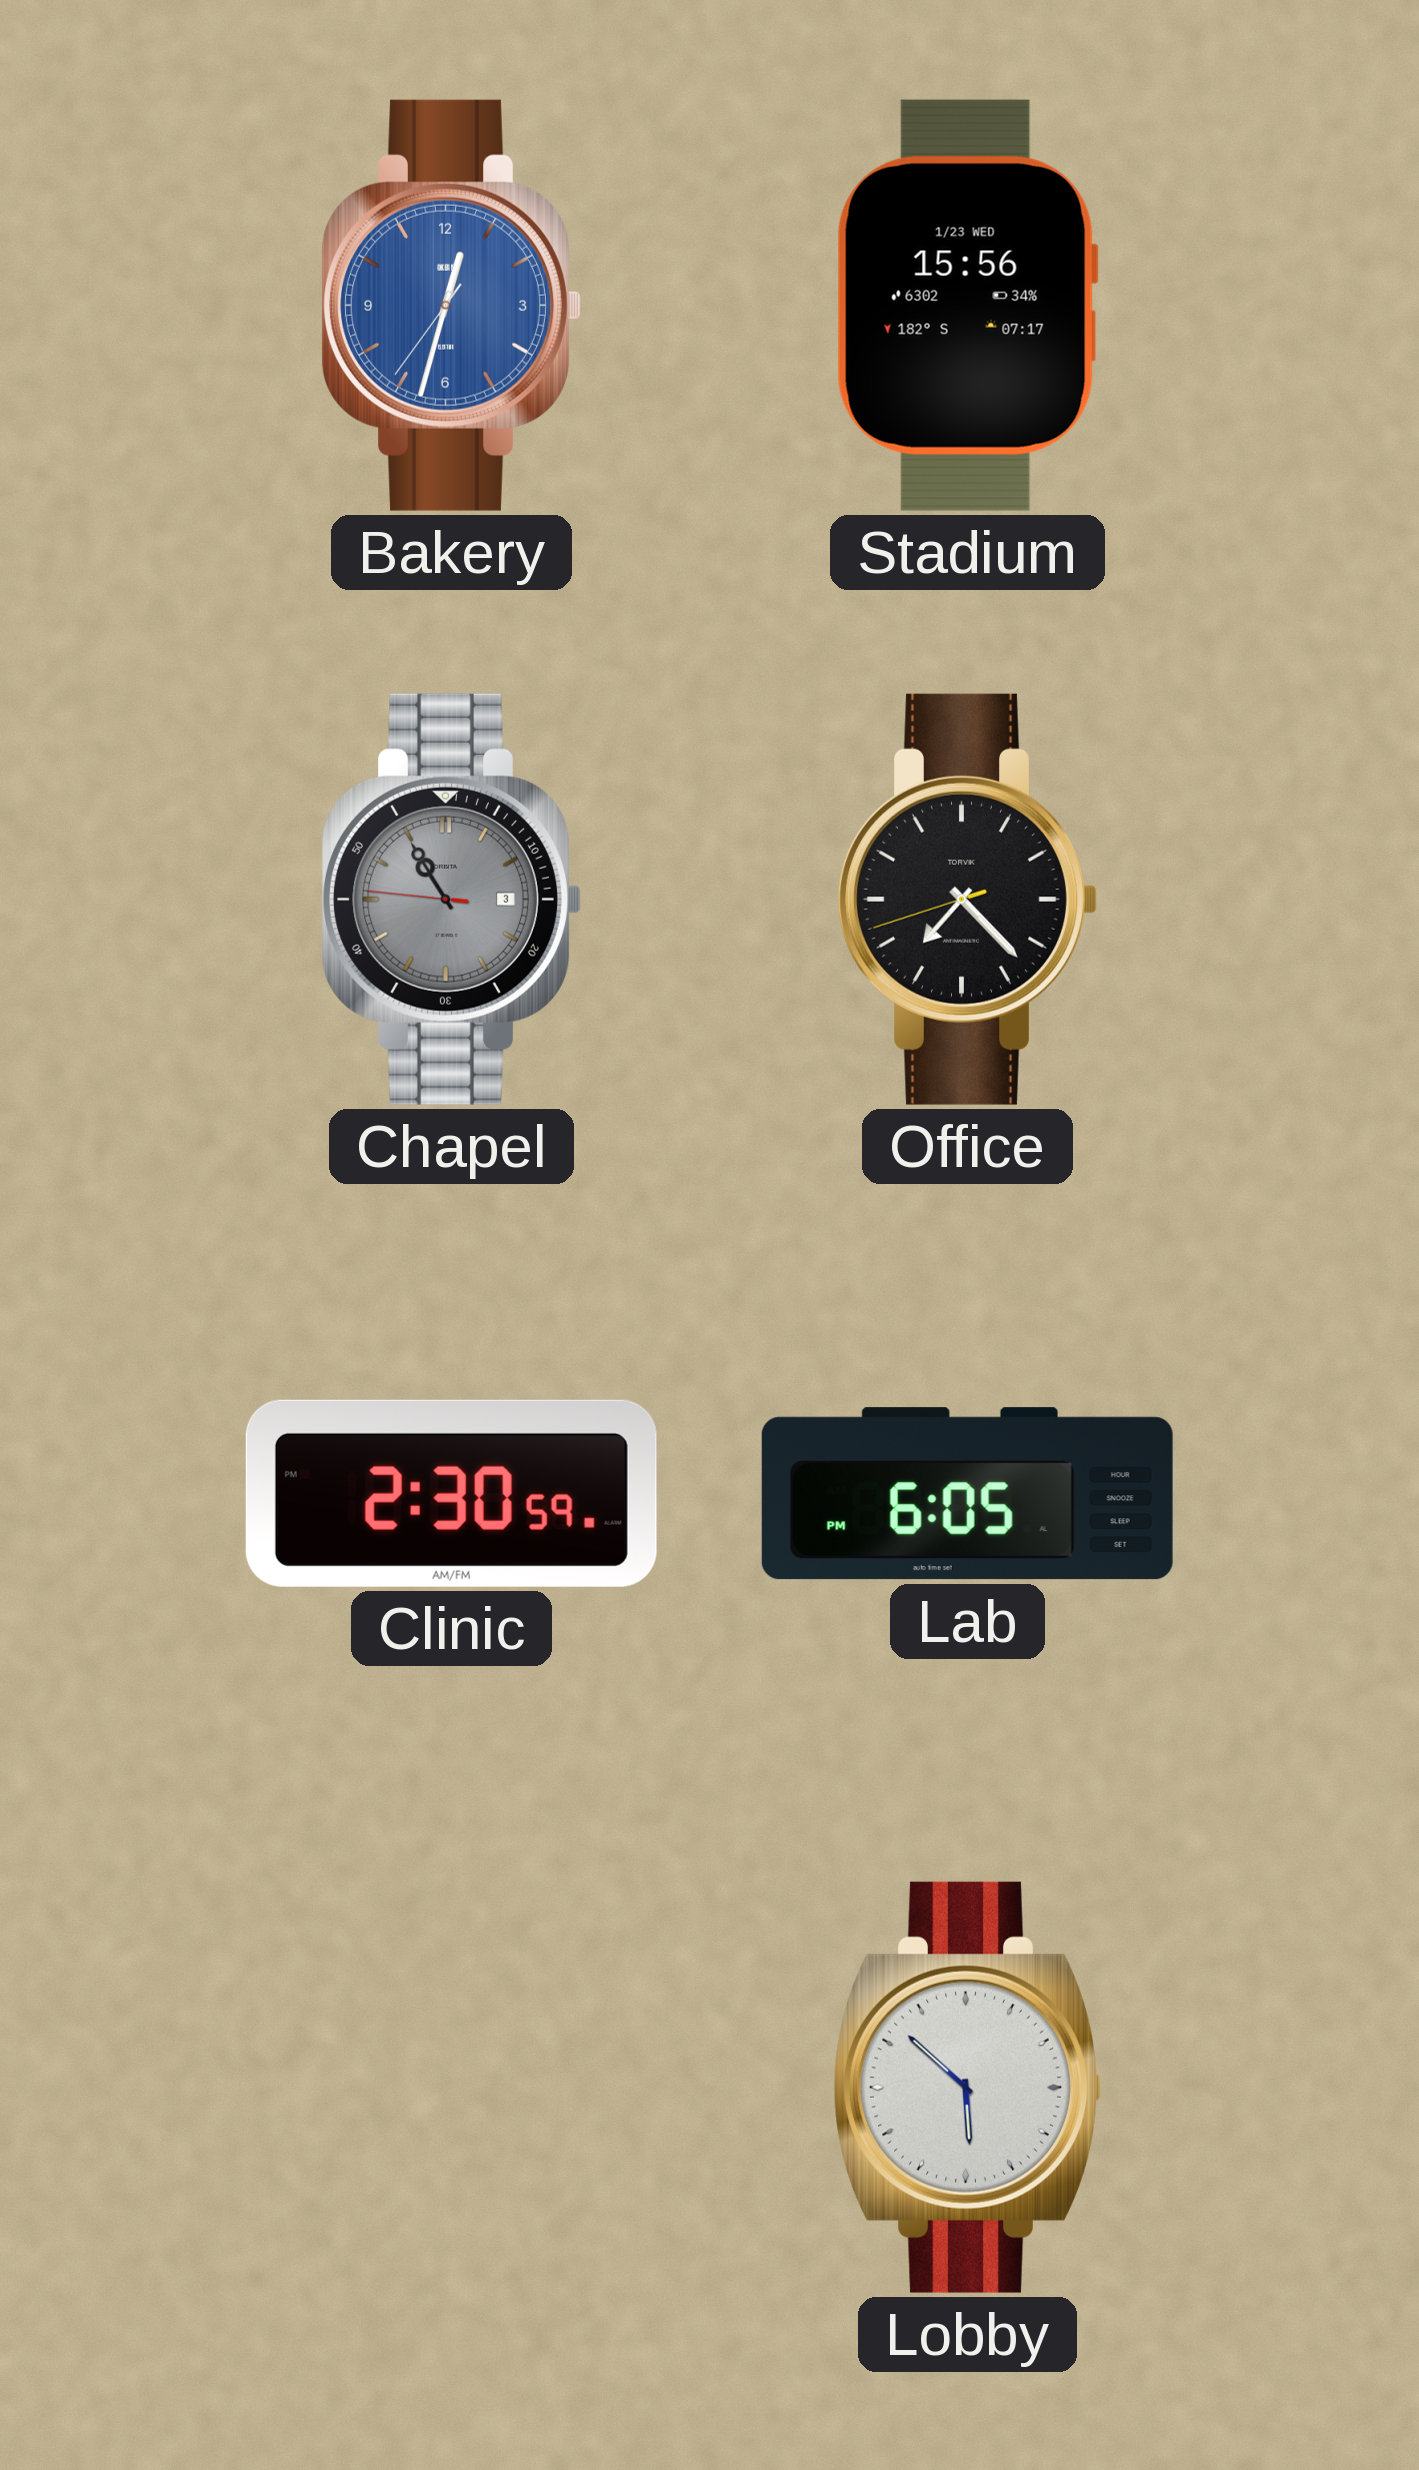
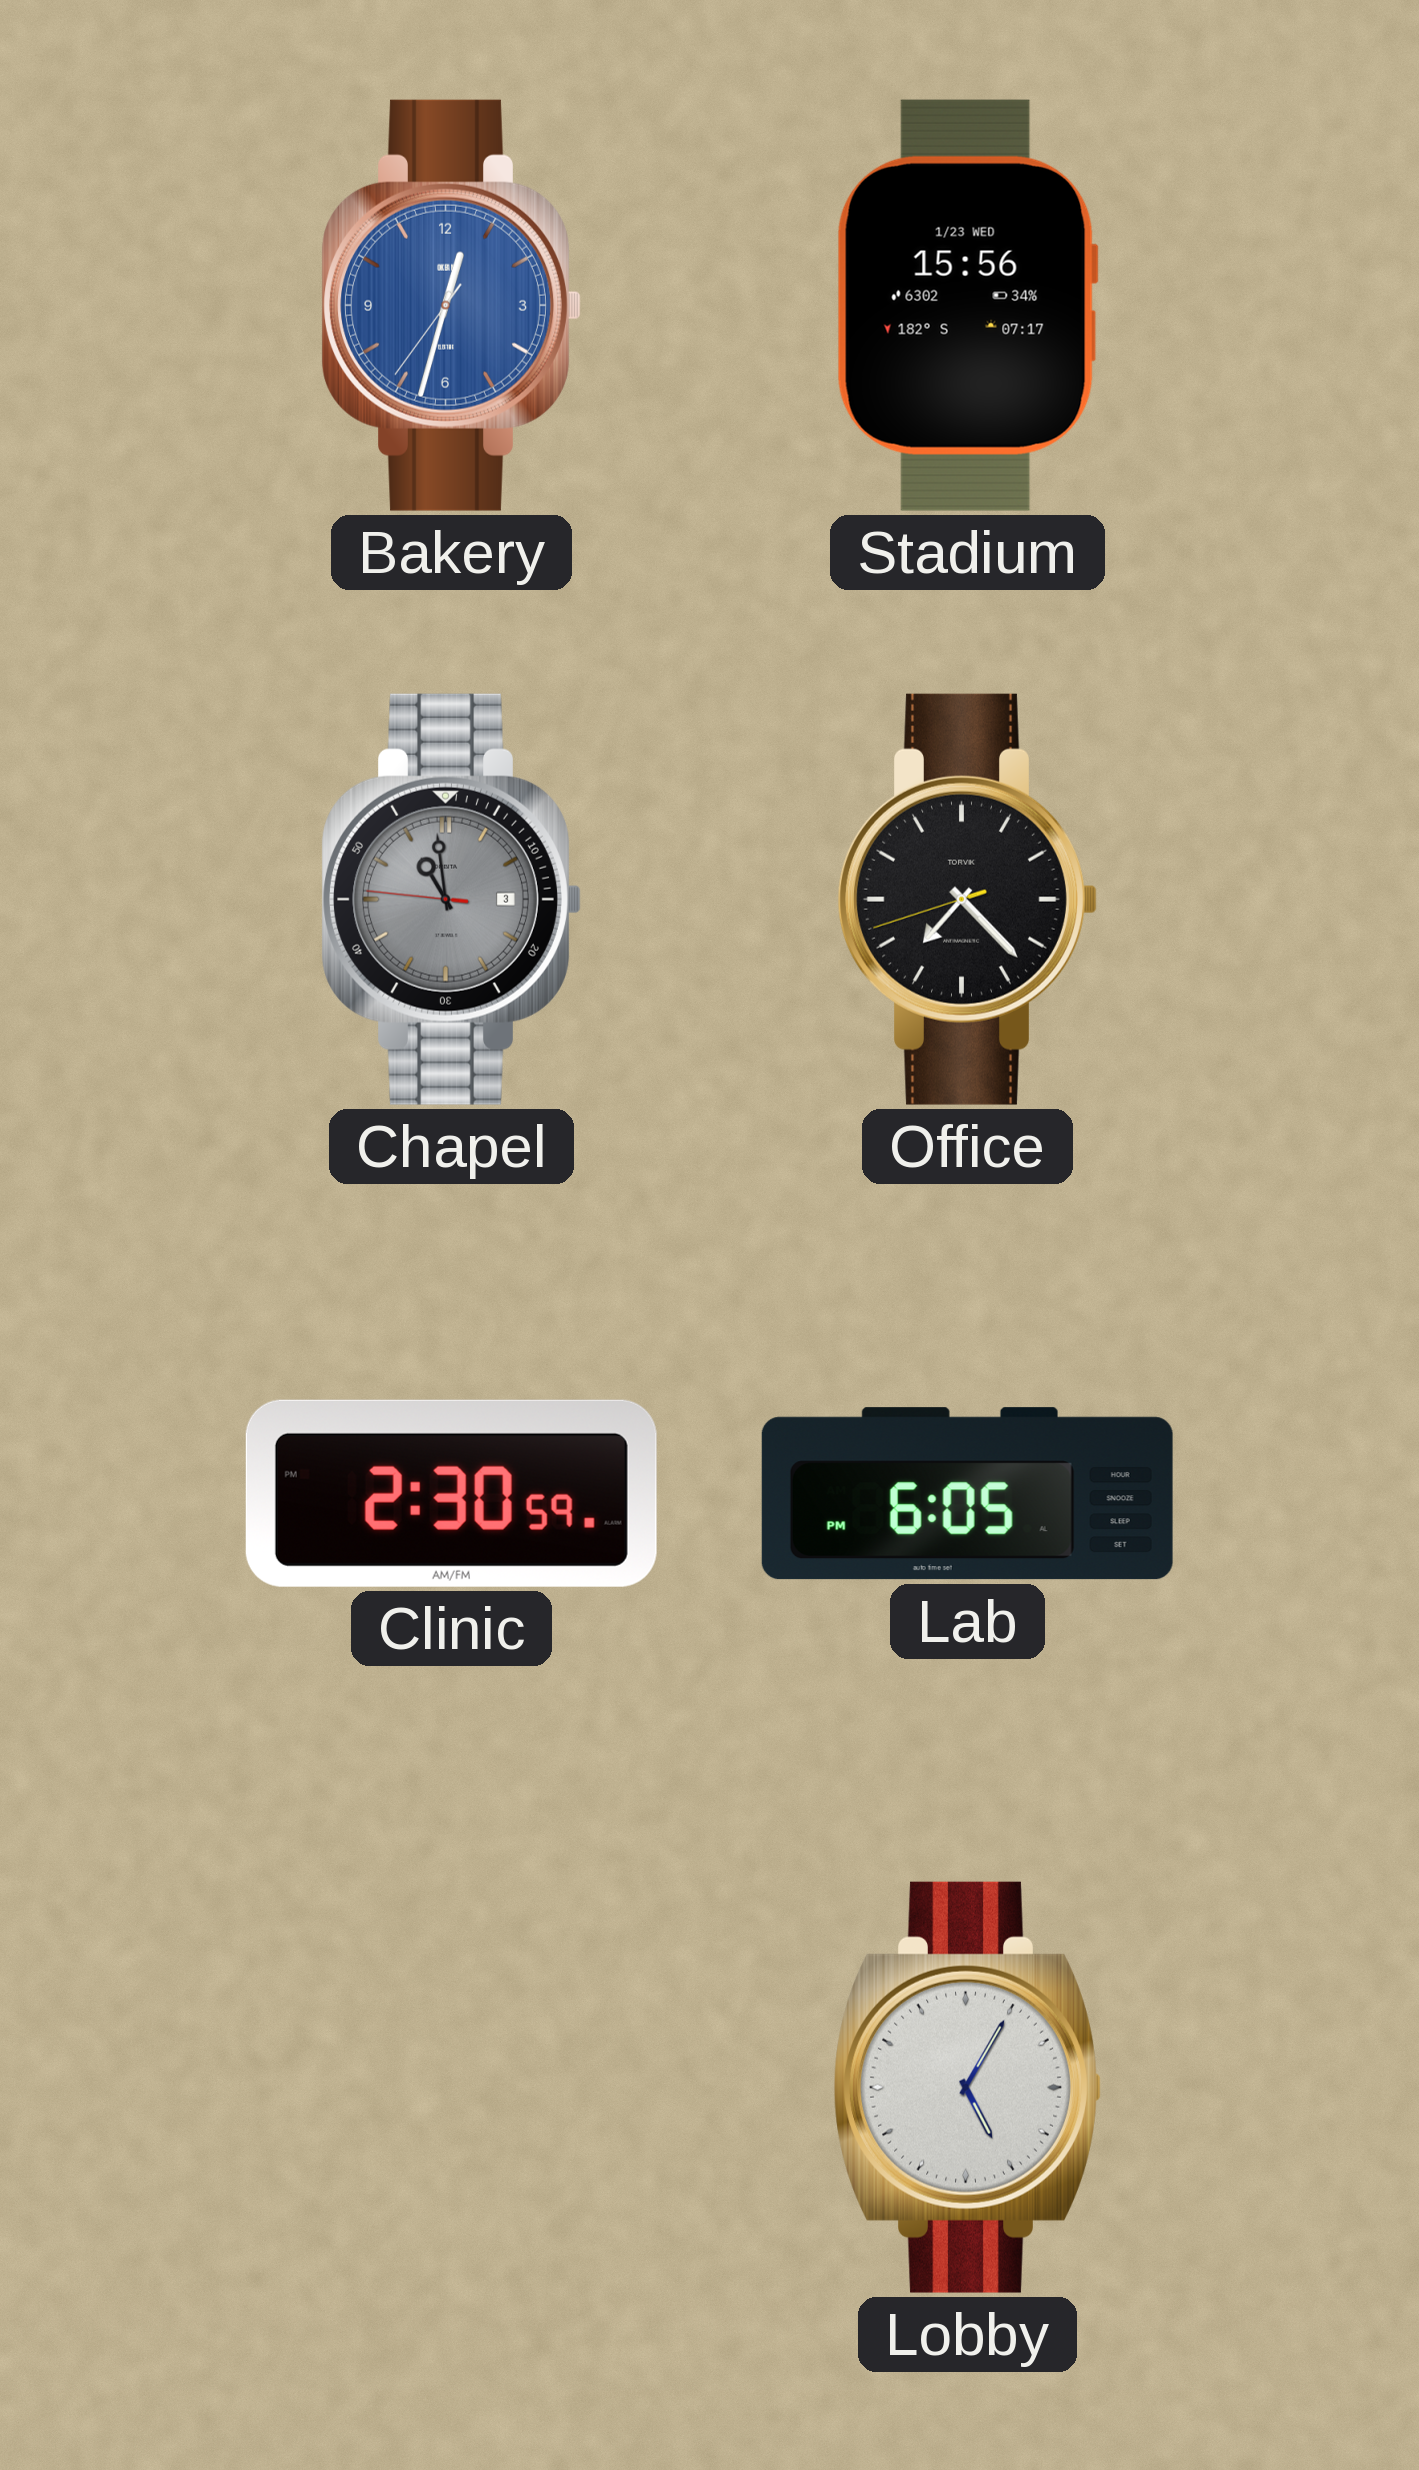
Chapel: 10:54 -> 10:58 (451, 899)
Lobby: 5:52 -> 5:05 (967, 2087)
